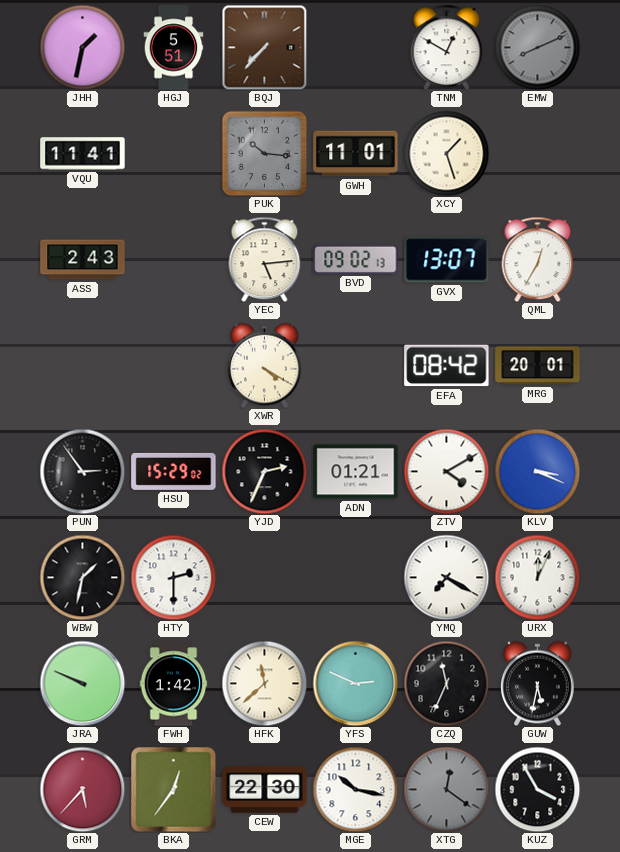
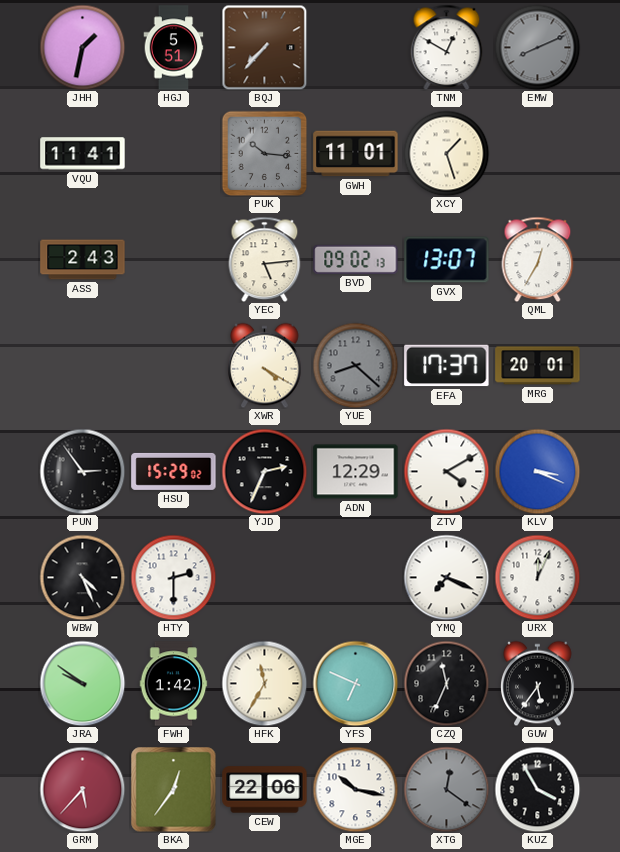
YUE: none -> 8:22 (355, 365)
EFA: 08:42 -> 17:37 (447, 366)
ADN: 01:21 -> 12:29 (356, 472)
WBW: 1:32 -> 4:26 (82, 577)
YMQ: 7:20 -> 7:19 (446, 577)
JRA: 9:49 -> 9:51 (82, 683)
HFK: 11:38 -> 11:35 (264, 683)
YFS: 2:49 -> 6:49 (355, 683)
GUW: 5:32 -> 5:36 (538, 683)
CEW: 22:30 -> 22:06 (265, 790)
